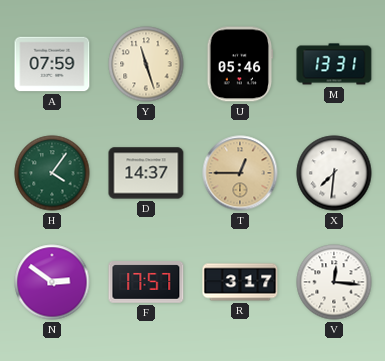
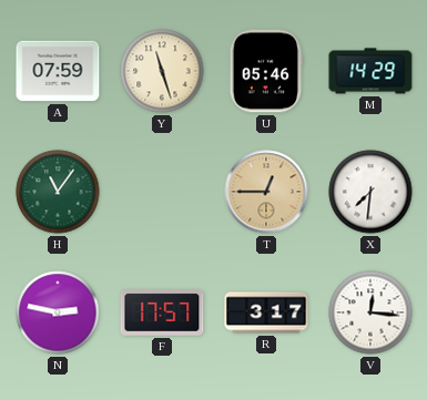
M: 13:31 -> 14:29 (370, 71)
H: 4:06 -> 11:06 (58, 192)
D: 14:37 -> none (146, 173)
N: 2:51 -> 2:47 (58, 312)
